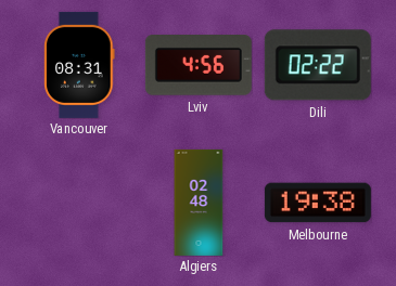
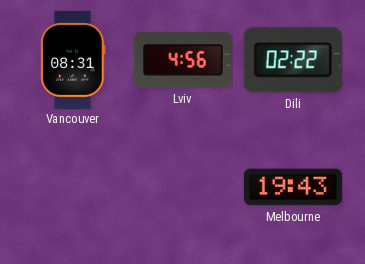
Algiers: 02:48 -> none (199, 203)
Melbourne: 19:38 -> 19:43 (293, 187)
